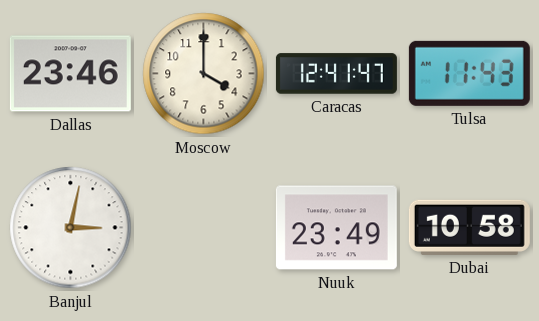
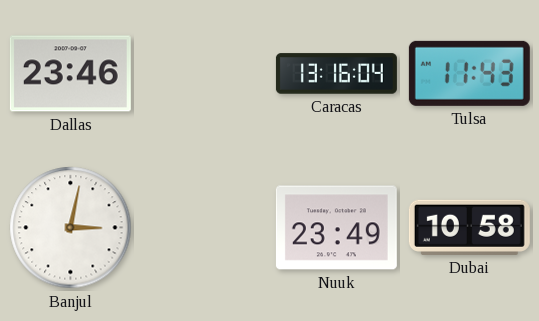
Moscow: 4:00 -> none (204, 74)
Caracas: 12:41 -> 13:16 (336, 74)
